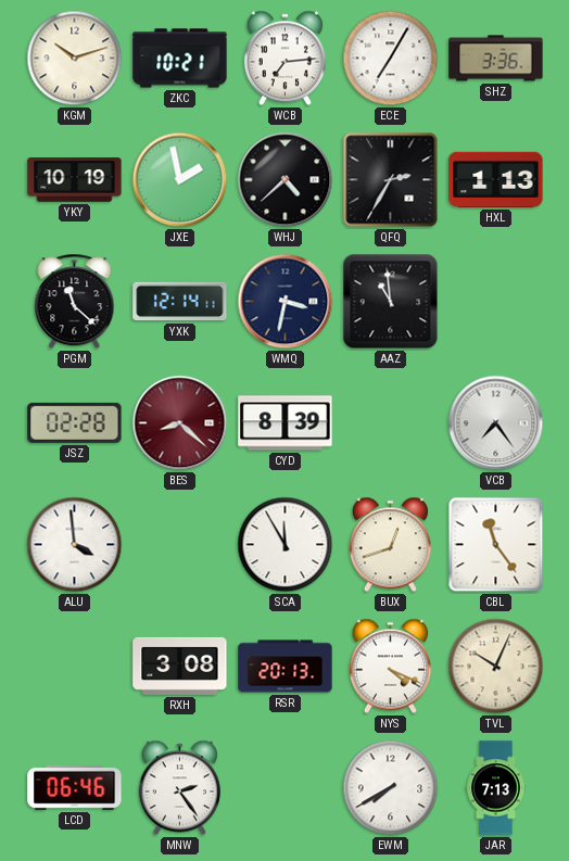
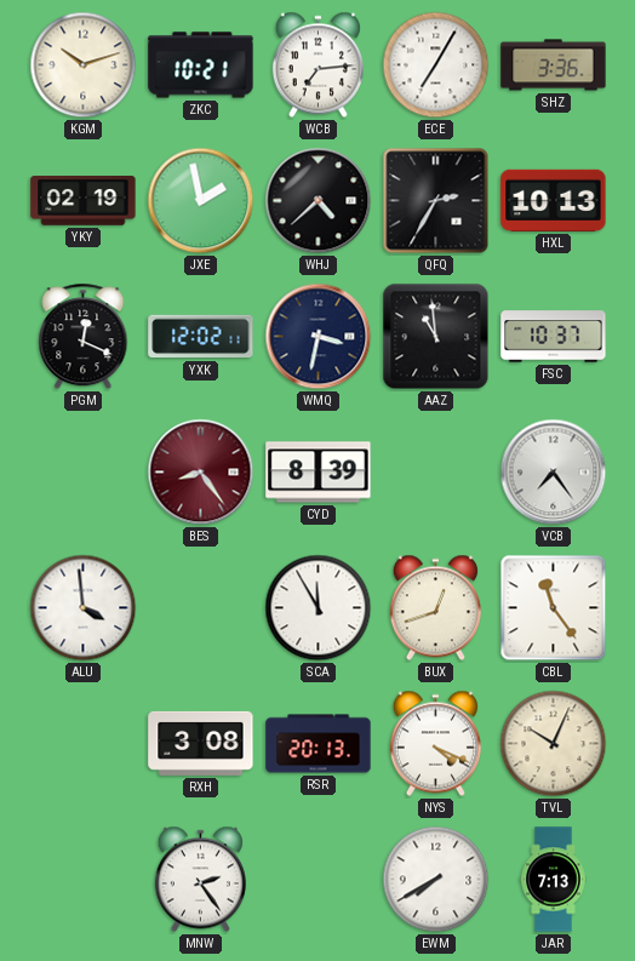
YKY: 10:19 -> 02:19 (84, 201)
HXL: 1:13 -> 10:13 (554, 200)
PGM: 11:22 -> 12:19 (84, 337)
YXK: 12:14 -> 12:02 (201, 337)
FSC: none -> 10:37 (554, 337)
JSZ: 02:28 -> none (75, 422)
BES: 8:22 -> 8:24 (201, 473)
LCD: 06:46 -> none (75, 787)
